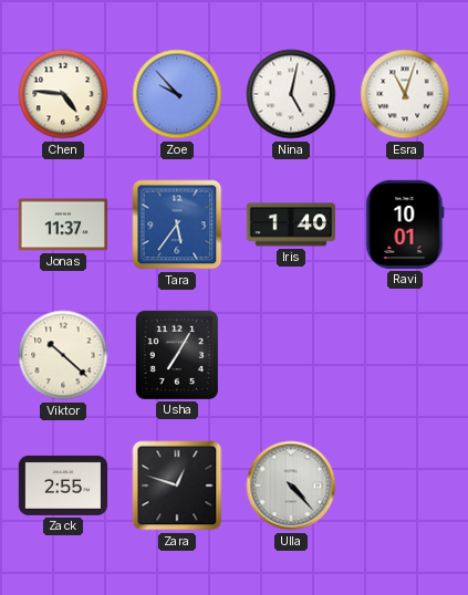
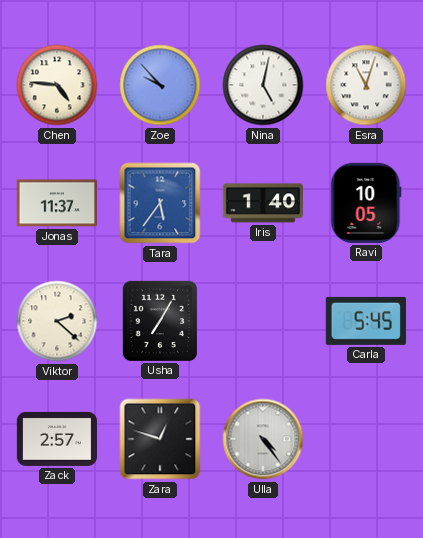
Ravi: 10:01 -> 10:05 (366, 203)
Viktor: 10:22 -> 2:22 (57, 321)
Carla: none -> 5:45 (366, 321)
Zack: 2:55 -> 2:57 (56, 439)
Ulla: 4:23 -> 4:24 (263, 439)
